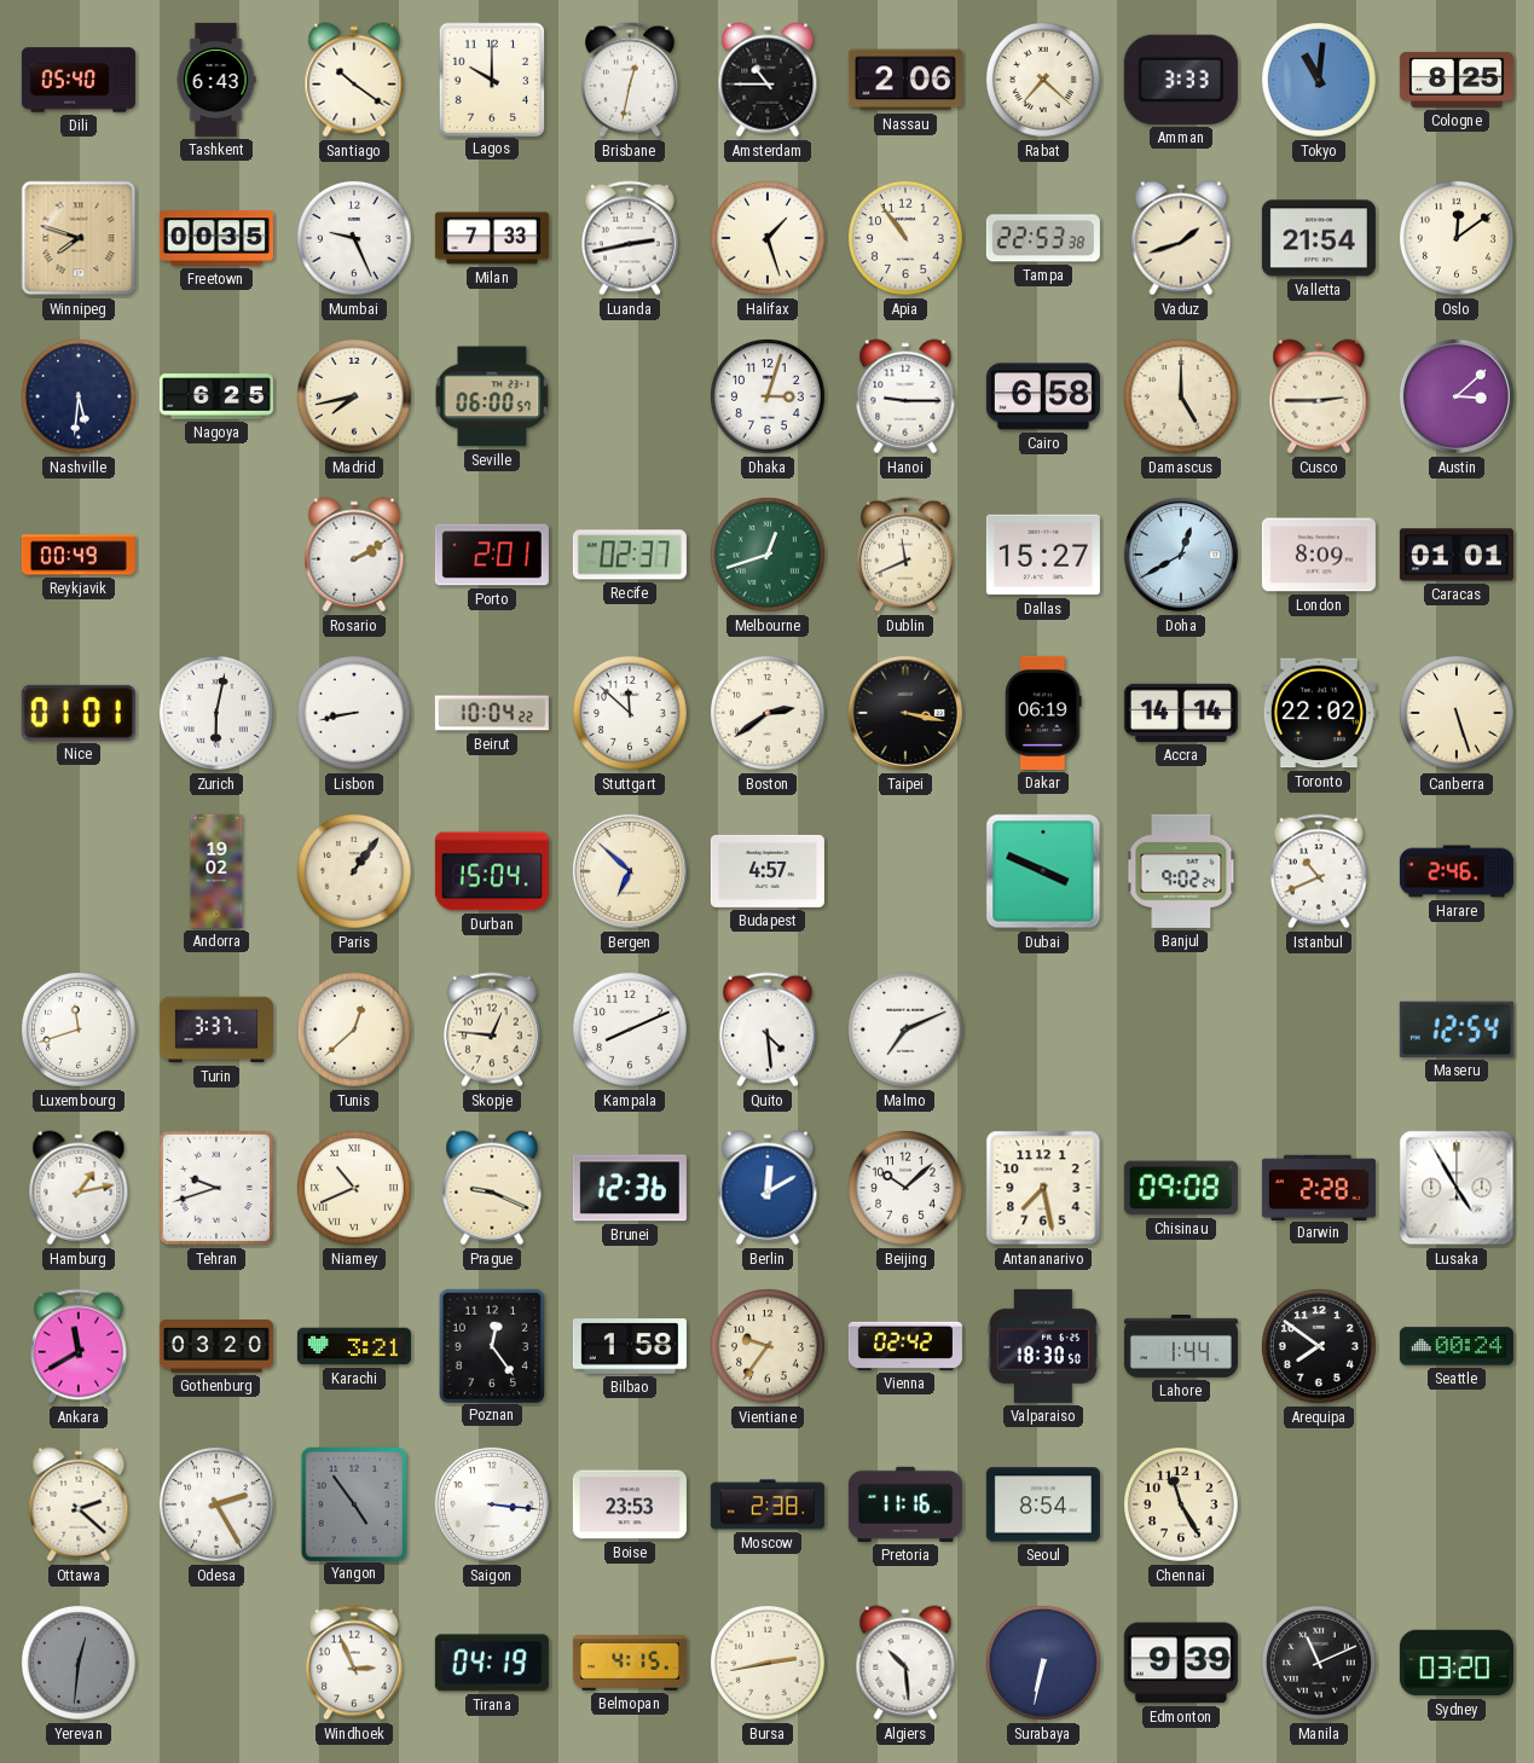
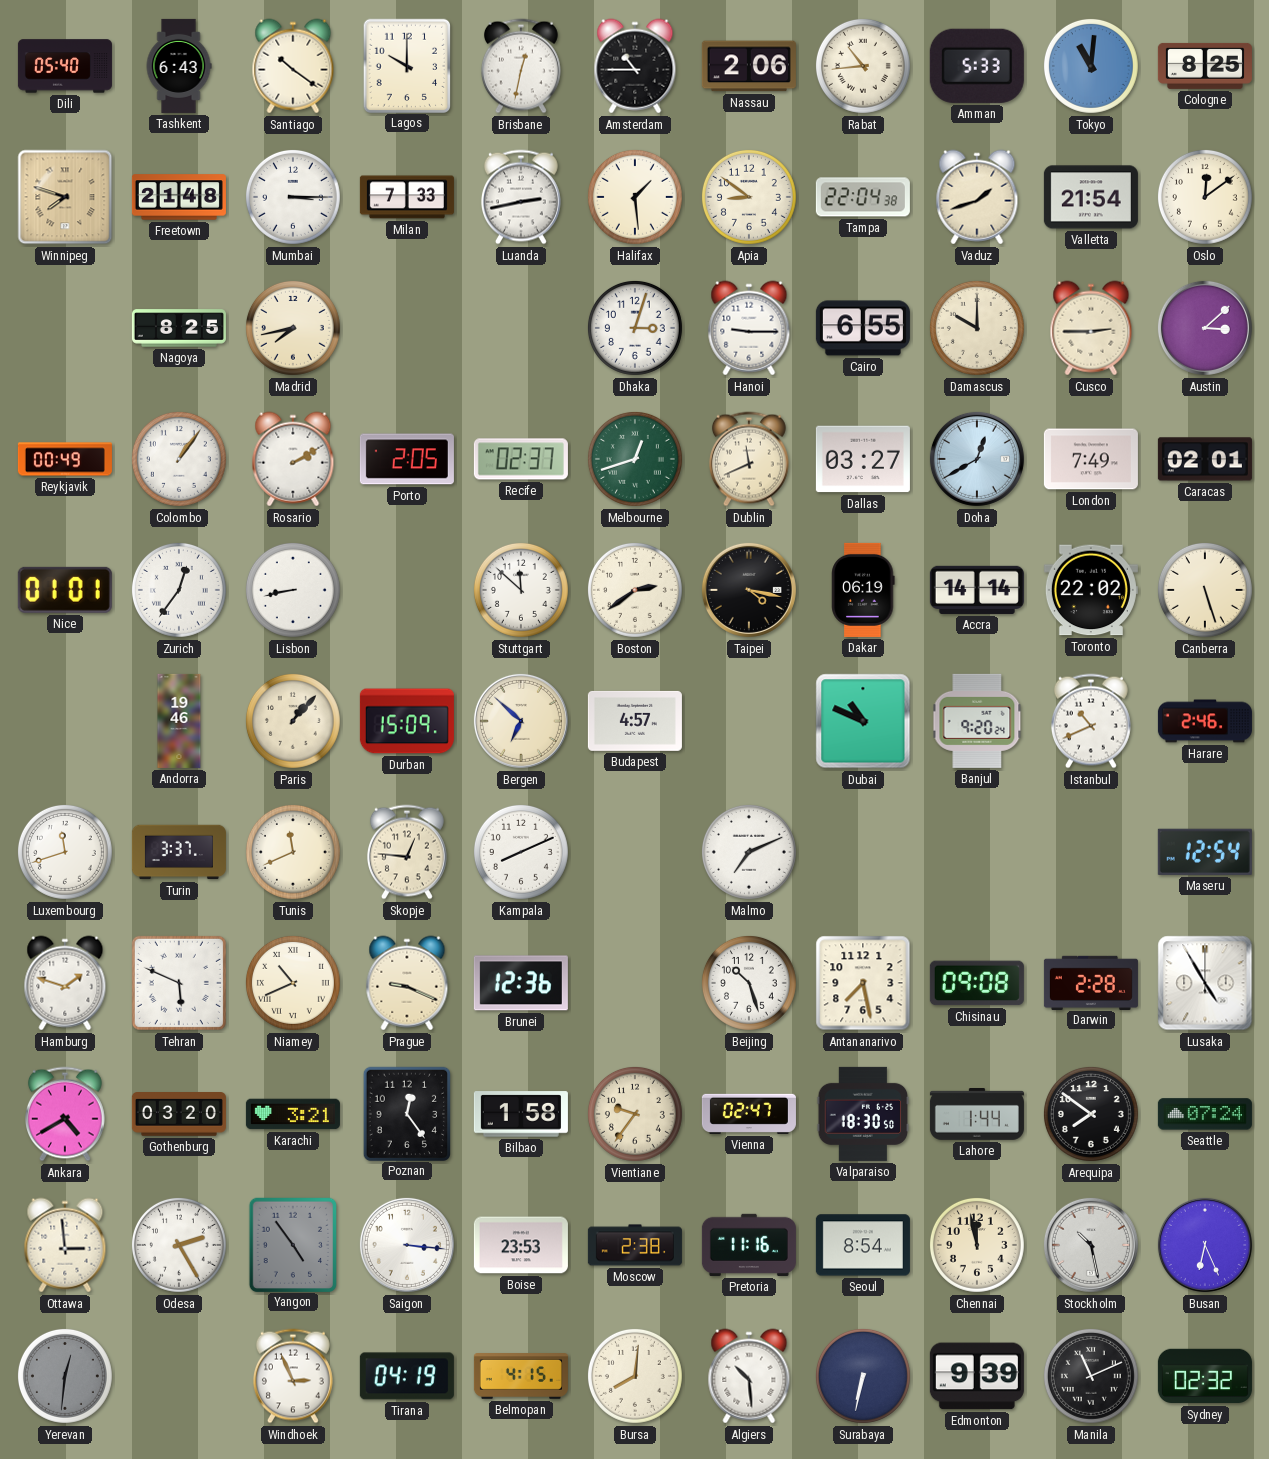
Rabat: 7:22 -> 10:44 (863, 66)
Amman: 3:33 -> 5:33 (977, 66)
Freetown: 00:35 -> 21:48 (179, 197)
Mumbai: 9:26 -> 3:15 (293, 197)
Halifax: 1:27 -> 1:29 (635, 197)
Apia: 10:54 -> 8:51 (749, 197)
Tampa: 22:53 -> 22:04 (863, 197)
Nashville: 5:31 -> none (79, 396)
Nagoya: 6:25 -> 8:25 (179, 328)
Seville: 06:00 -> none (492, 396)
Cairo: 6:58 -> 6:55 (863, 328)
Damascus: 5:00 -> 10:00 (977, 328)
Colombo: none -> 1:06 (179, 459)
Porto: 2:01 -> 2:05 (407, 459)
Dallas: 15:27 -> 03:27 (863, 459)
London: 8:09 -> 7:49 (1091, 459)
Caracas: 01:01 -> 02:01 (1205, 459)
Zurich: 6:02 -> 12:36 (179, 590)
Beirut: 10:04 -> none (492, 713)
Taipei: 3:17 -> 4:17 (749, 590)
Andorra: 19:02 -> 19:46 (179, 721)
Paris: 1:06 -> 1:07 (293, 721)
Durban: 15:04 -> 15:09 (407, 721)
Dubai: 3:49 -> 10:49 (863, 721)
Banjul: 9:02 -> 9:20 (977, 721)
Tunis: 12:38 -> 11:41 (293, 852)
Quito: 4:29 -> none (768, 1030)
Hamburg: 1:13 -> 1:48 (65, 983)
Tehran: 9:42 -> 5:49 (179, 983)
Berlin: 12:10 -> none (768, 1188)
Beijing: 10:08 -> 10:27 (749, 983)
Ankara: 11:40 -> 4:40 (65, 1114)
Vienna: 02:42 -> 02:47 (749, 1114)
Seattle: 00:24 -> 07:24 (1205, 1114)
Ottawa: 2:22 -> 2:59 (65, 1245)
Chennai: 11:25 -> 11:58 (977, 1245)
Stockholm: none -> 10:28 (1091, 1245)
Busan: none -> 6:26 (1205, 1245)
Bursa: 2:43 -> 8:01 (635, 1376)
Sydney: 03:20 -> 02:32 (1205, 1376)
